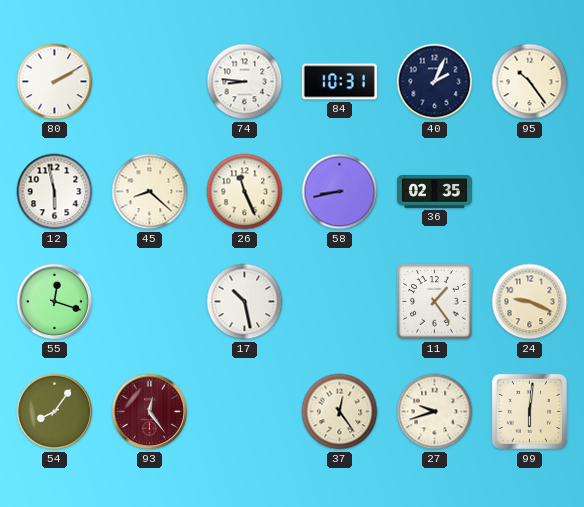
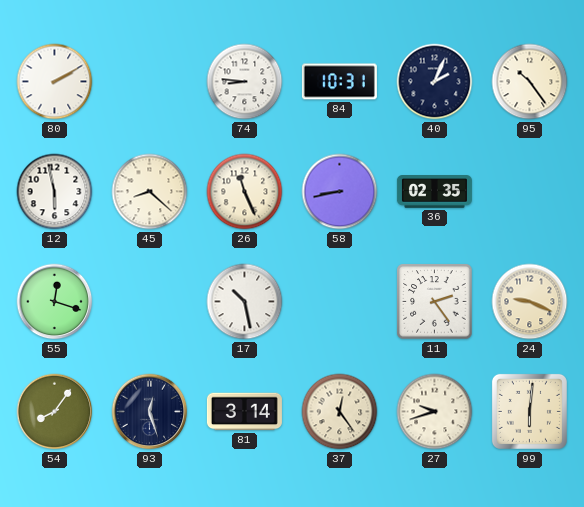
11: 1:24 -> 2:24 (435, 302)
93: 12:24 -> 12:27 (150, 412)
93 dial: burgundy -> navy (150, 412)
81: none -> 3:14 (244, 412)
